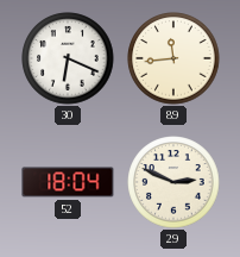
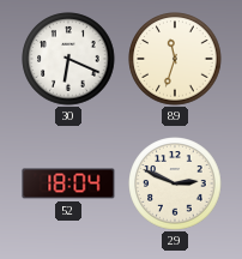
89: 11:44 -> 11:33 (175, 59)
